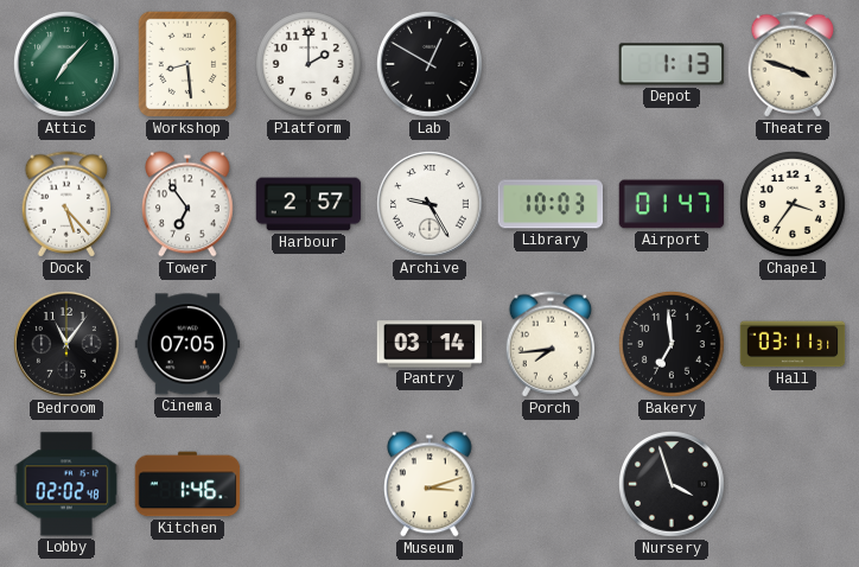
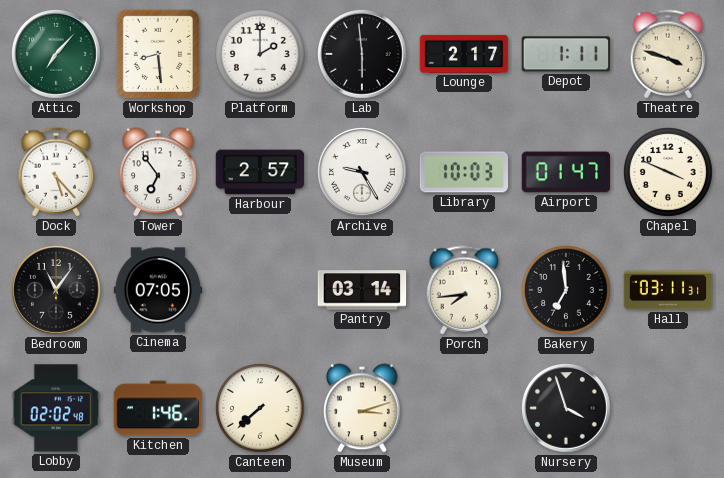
Lab: 12:50 -> 5:59 (363, 55)
Lounge: none -> 2:17 (464, 54)
Depot: 1:13 -> 1:11 (566, 54)
Chapel: 3:36 -> 3:49 (669, 173)
Canteen: none -> 7:38 (261, 409)
